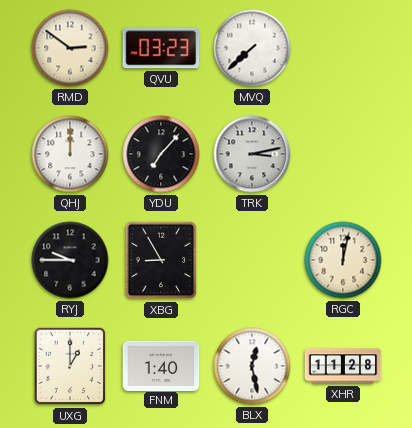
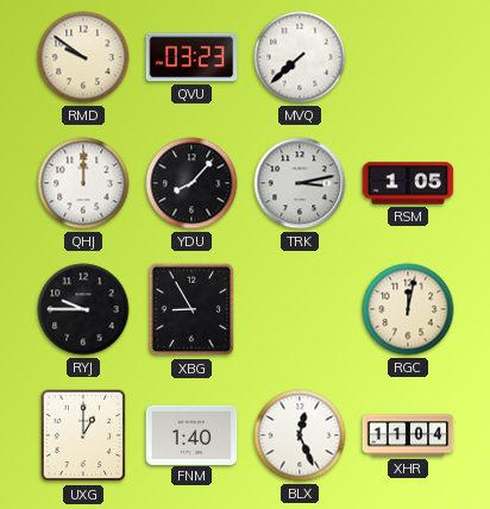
RMD: 2:51 -> 9:51 (83, 57)
YDU: 7:07 -> 8:07 (191, 183)
RSM: none -> 1:05 (408, 183)
BLX: 12:28 -> 12:26 (300, 435)
XHR: 11:28 -> 11:04 (408, 435)
